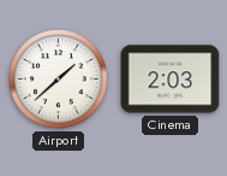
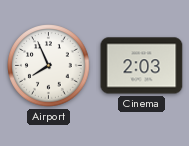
Airport: 1:38 -> 7:56 (49, 66)
